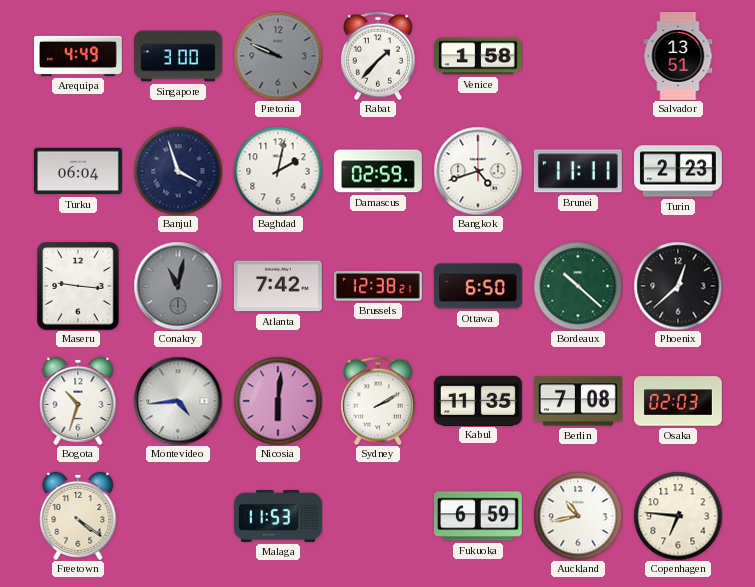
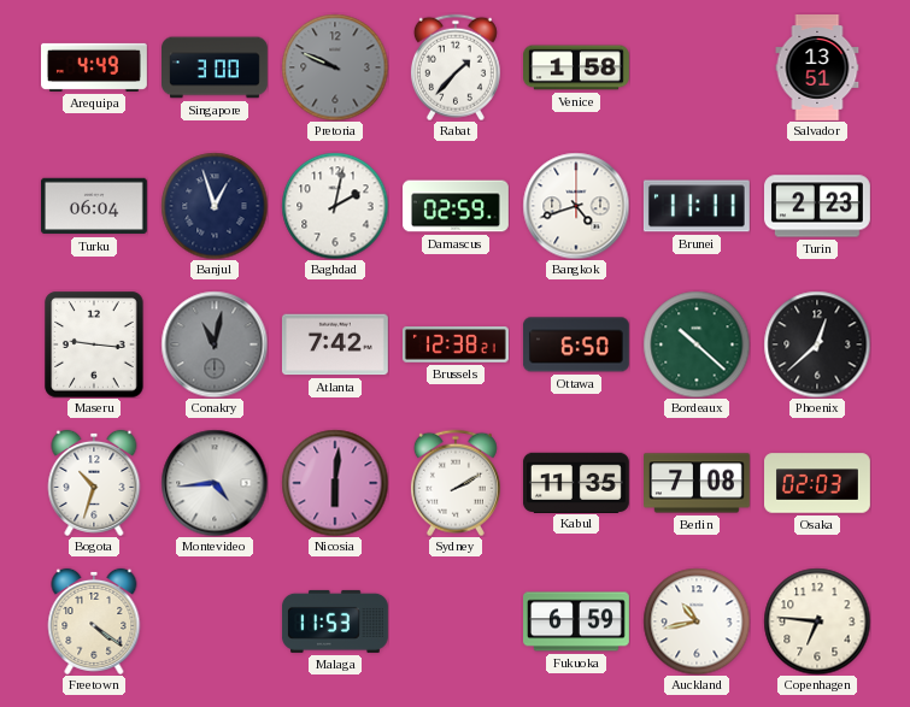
Banjul: 3:57 -> 12:57 (215, 206)
